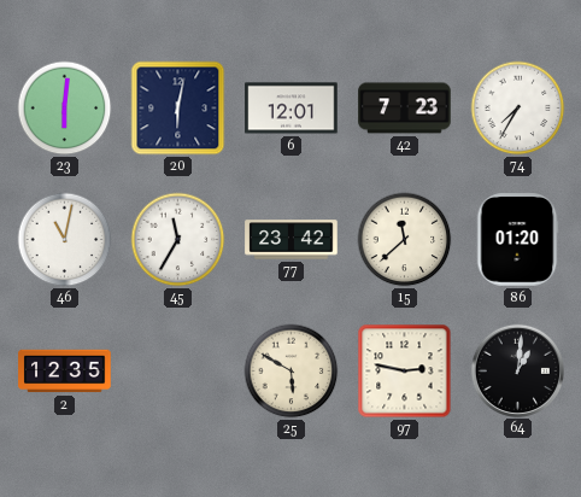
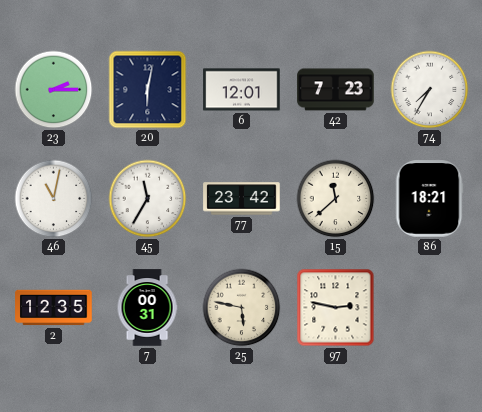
23: 6:01 -> 2:15 (54, 90)
86: 01:20 -> 18:21 (429, 199)
7: none -> 00:31 (147, 308)
25: 5:50 -> 5:47 (242, 308)
64: 1:01 -> none (517, 370)
